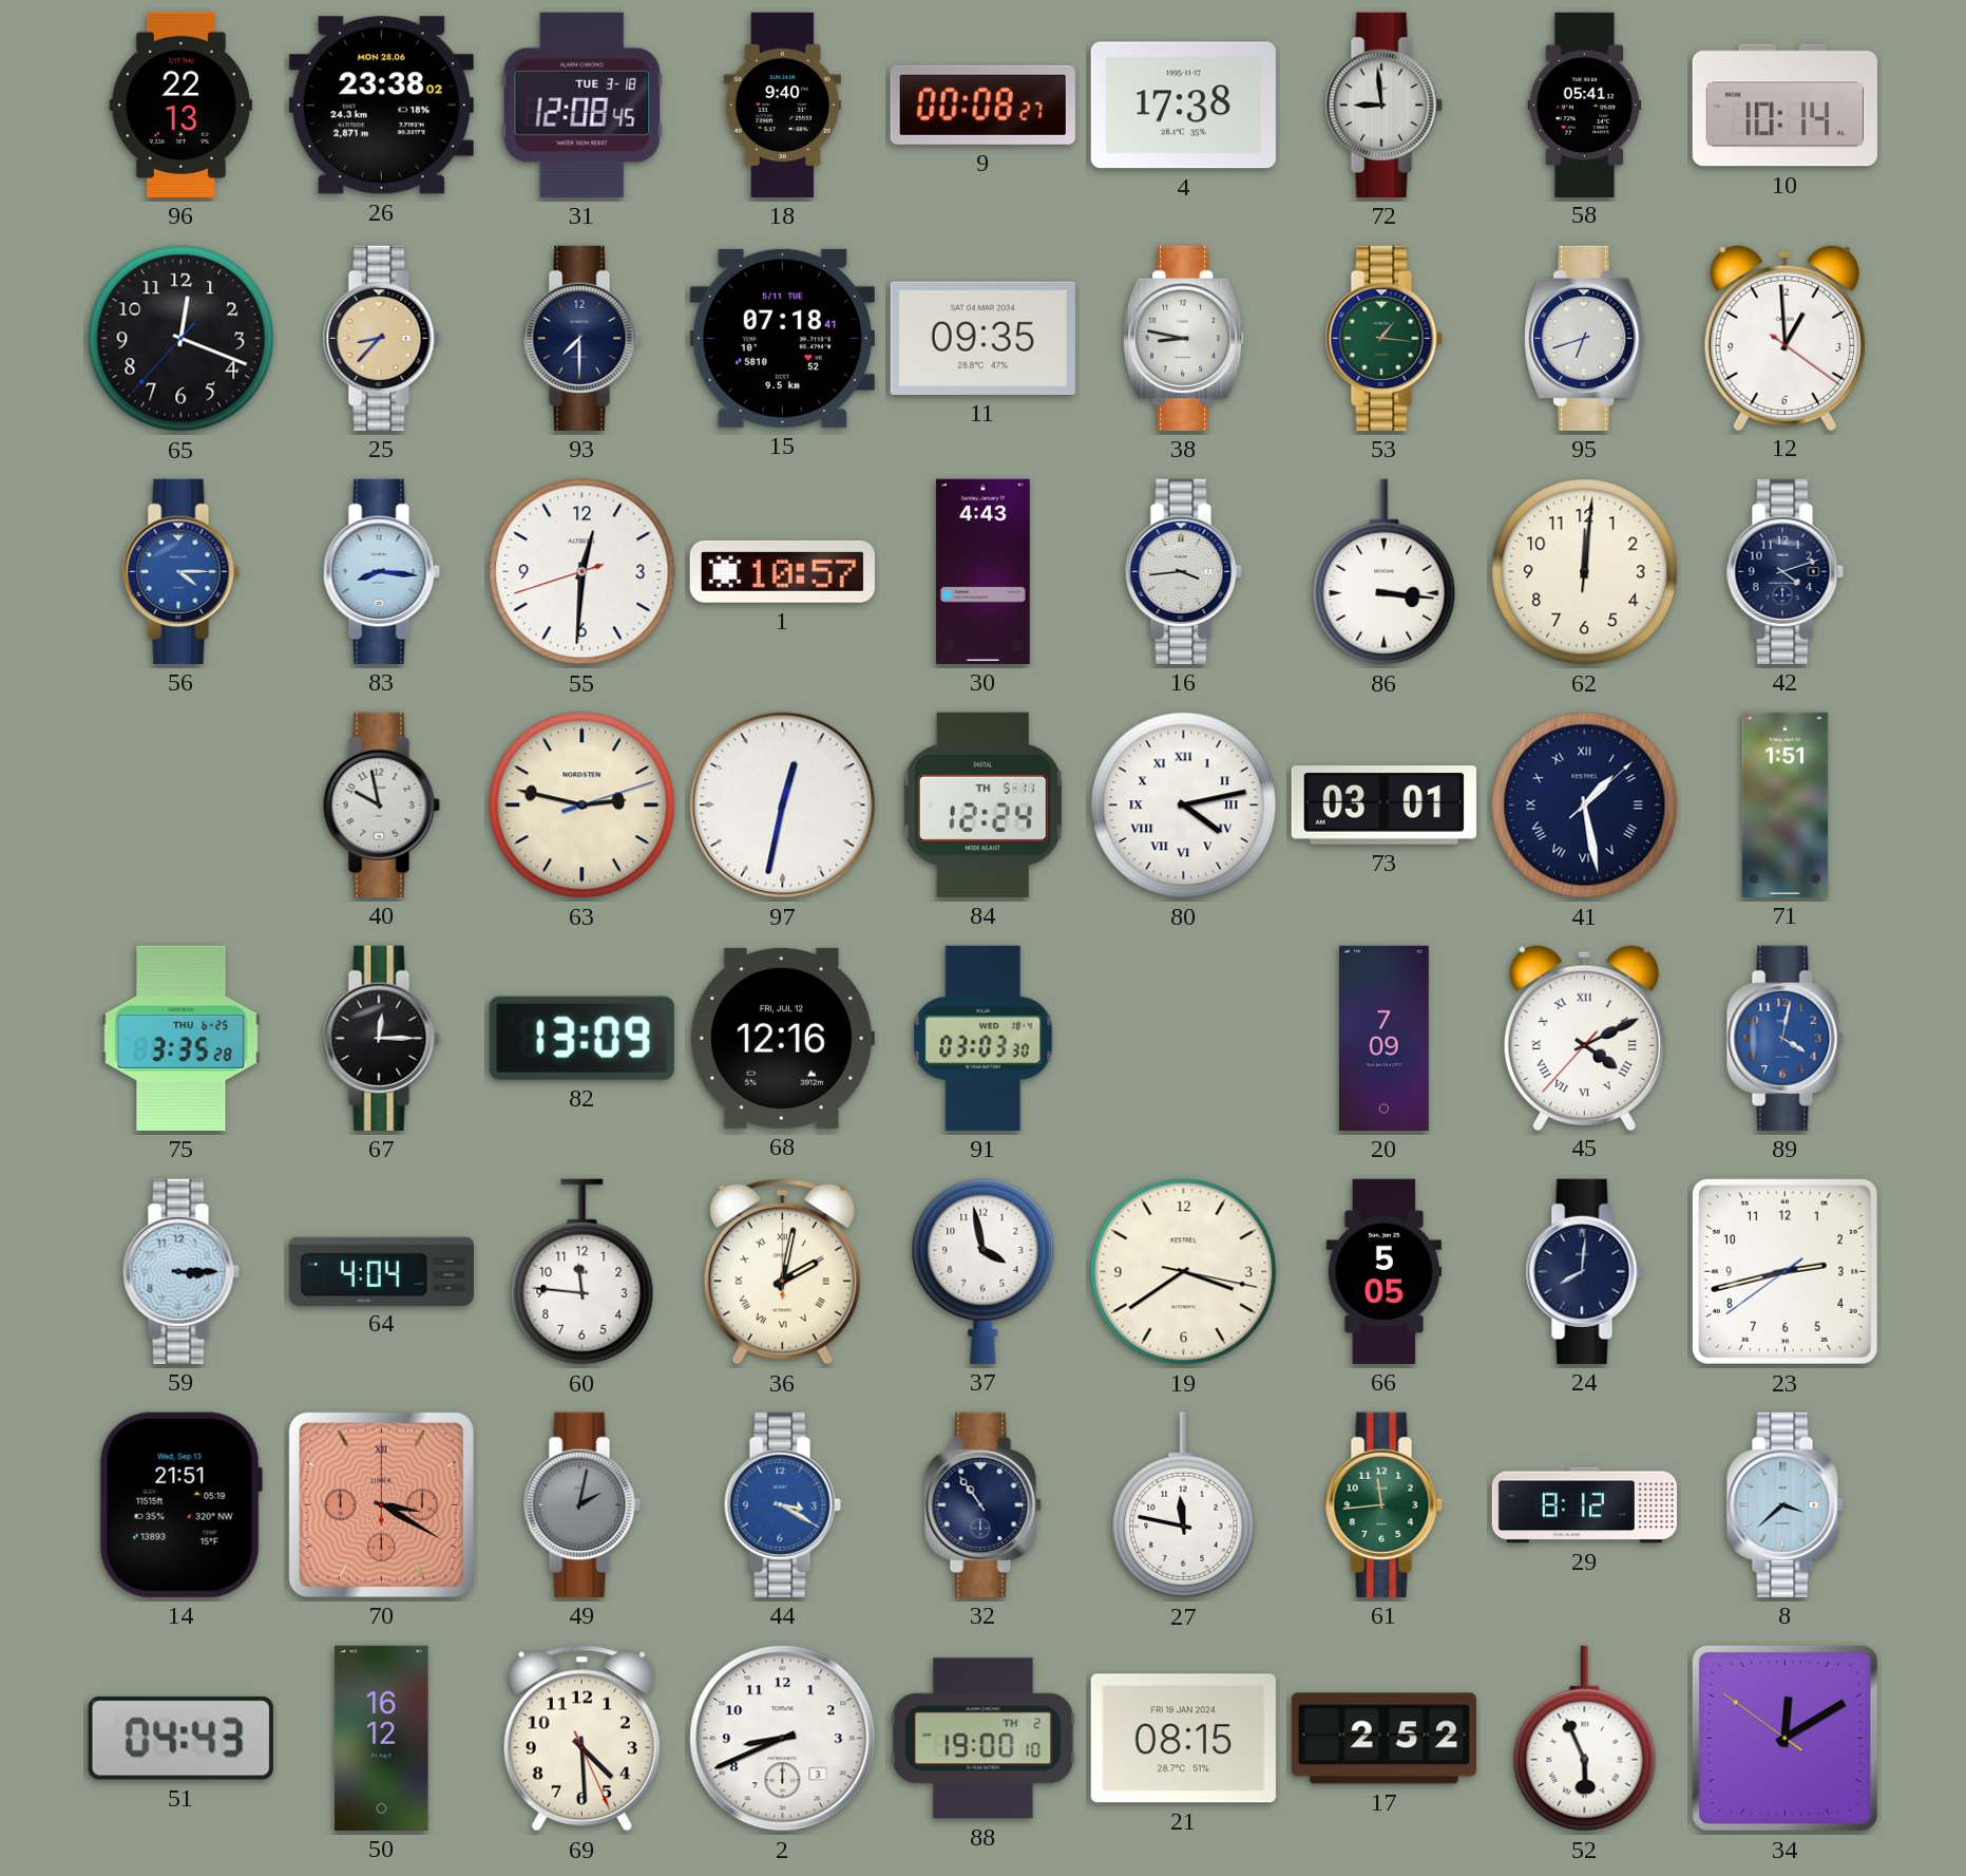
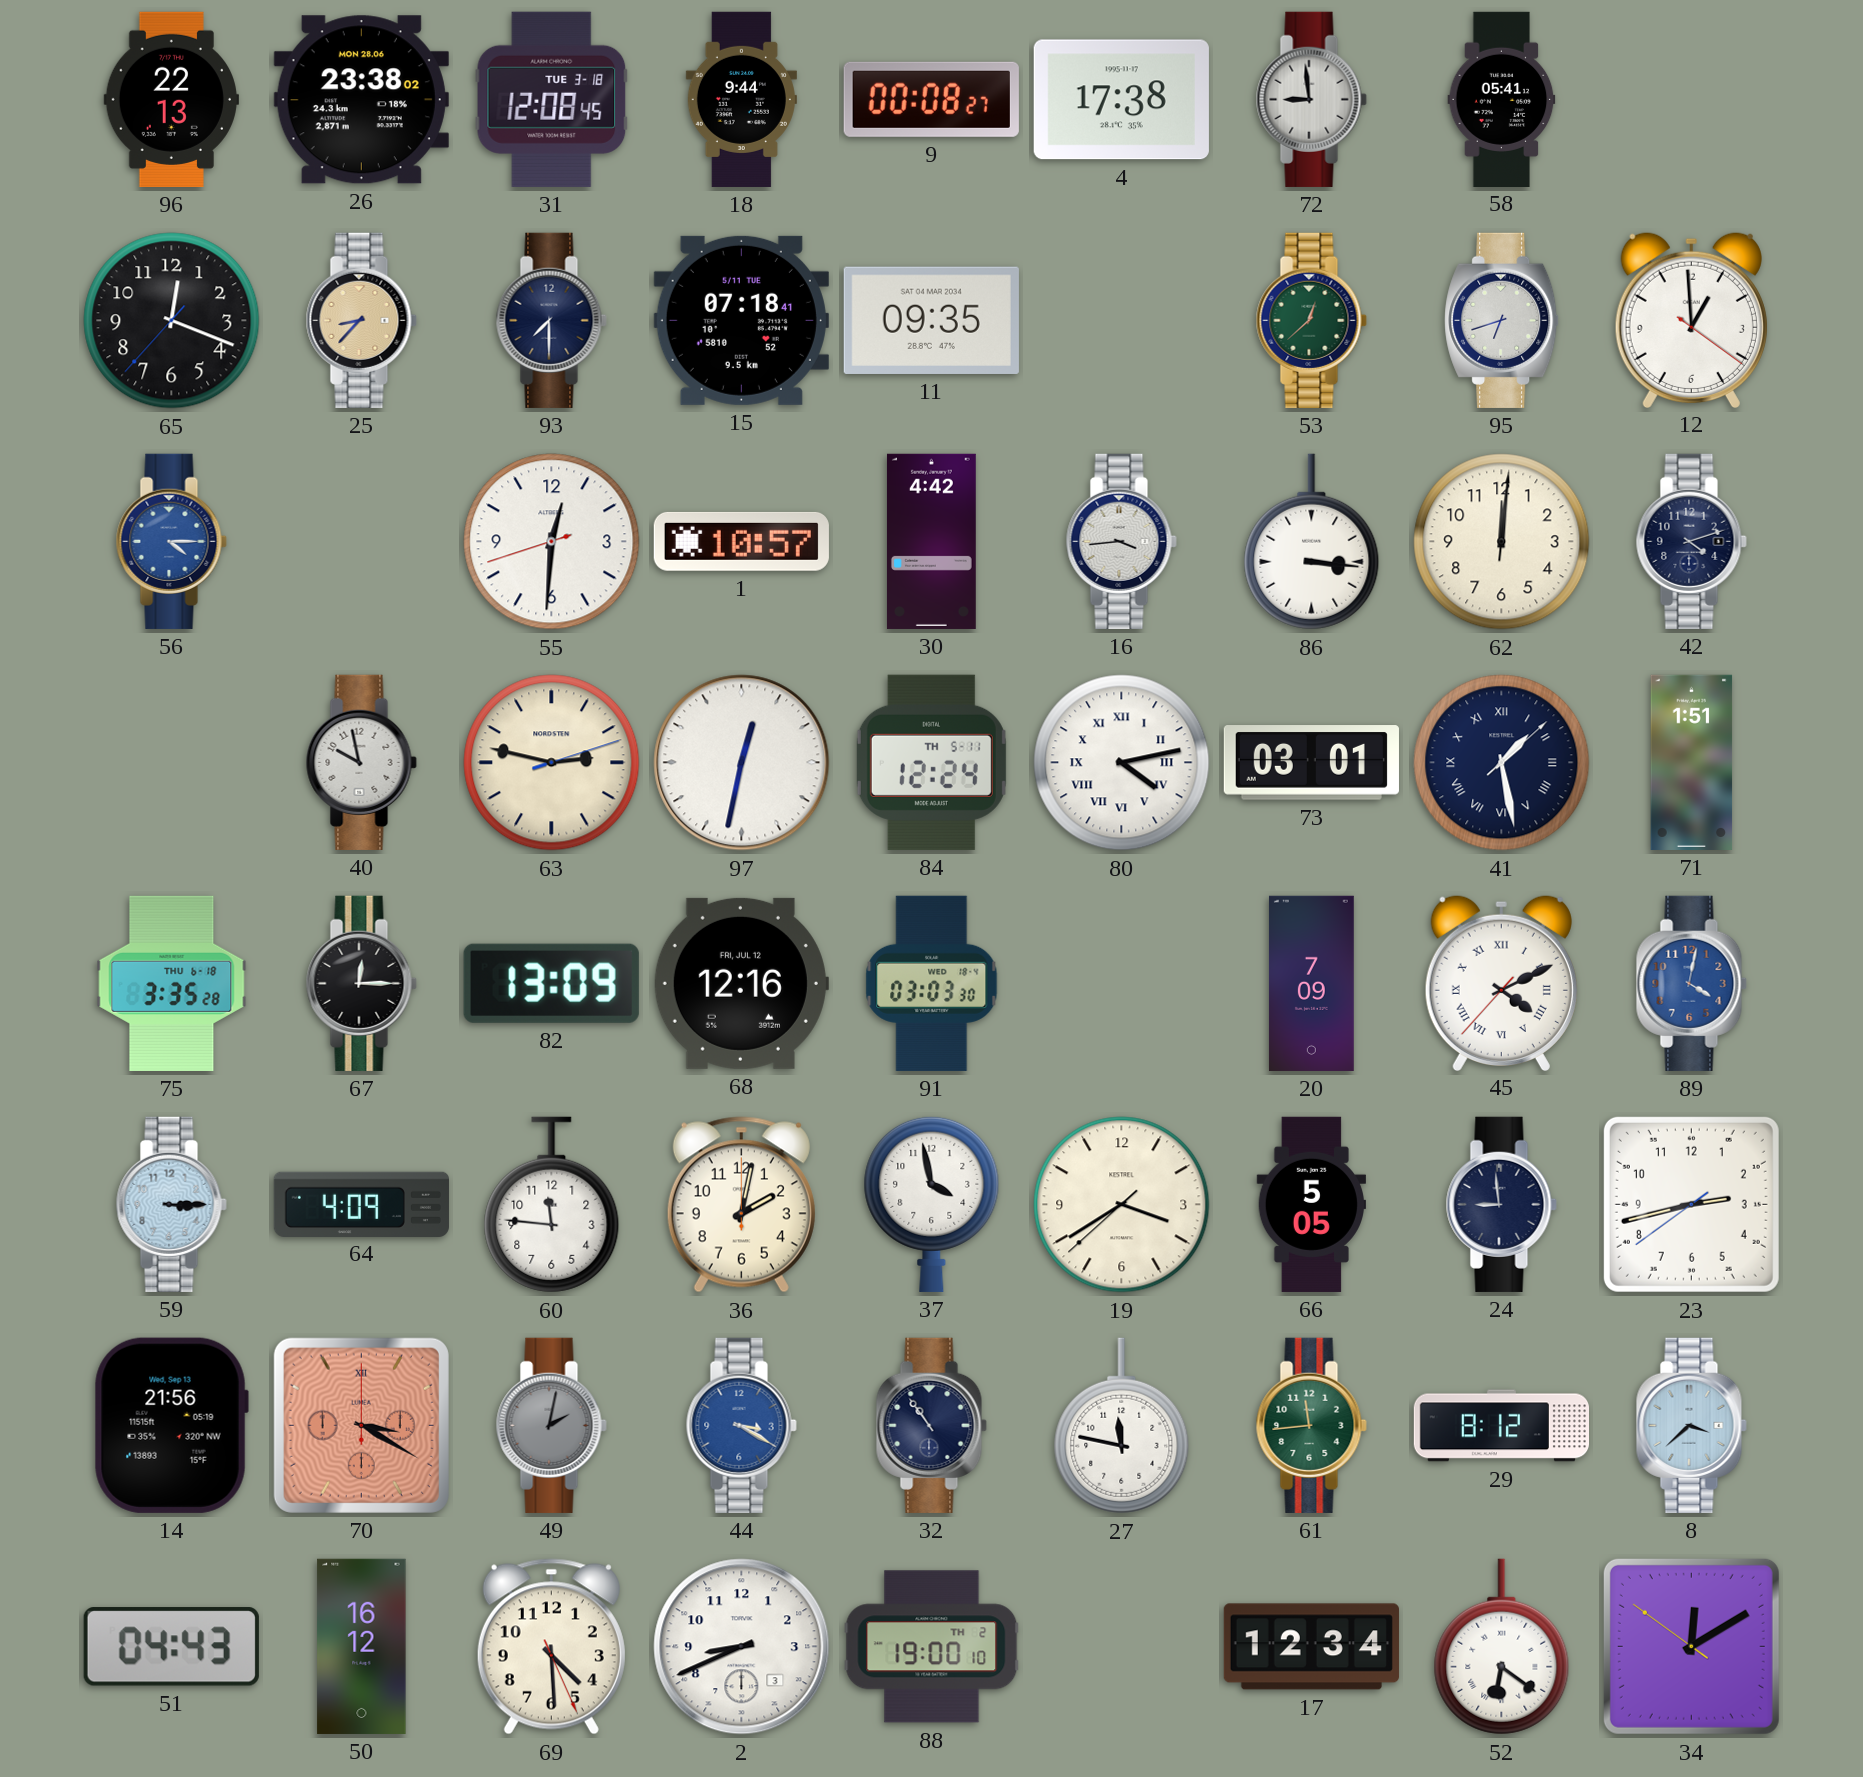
18: 9:40 -> 9:44 (741, 99)
10: 10:14 -> none (1784, 106)
38: 8:47 -> none (1184, 338)
53: 1:16 -> 12:38 (1311, 320)
83: 8:16 -> none (381, 571)
30: 4:43 -> 4:42 (931, 541)
75 date: THU 6-25 -> THU 6-18 (172, 983)
64: 4:04 -> 4:09 (361, 1204)
36 numerals: Roman -> Arabic (741, 1205)
19: 3:39:17 -> 3:39:38 (1122, 1205)
24: 8:01 -> 8:59 (1501, 1204)
14: 21:51 -> 21:56 (171, 1425)
21: 08:15 -> none (1183, 1739)
17: 2:52 -> 12:34 (1311, 1647)
52: 5:56 -> 6:21 (1502, 1647)
